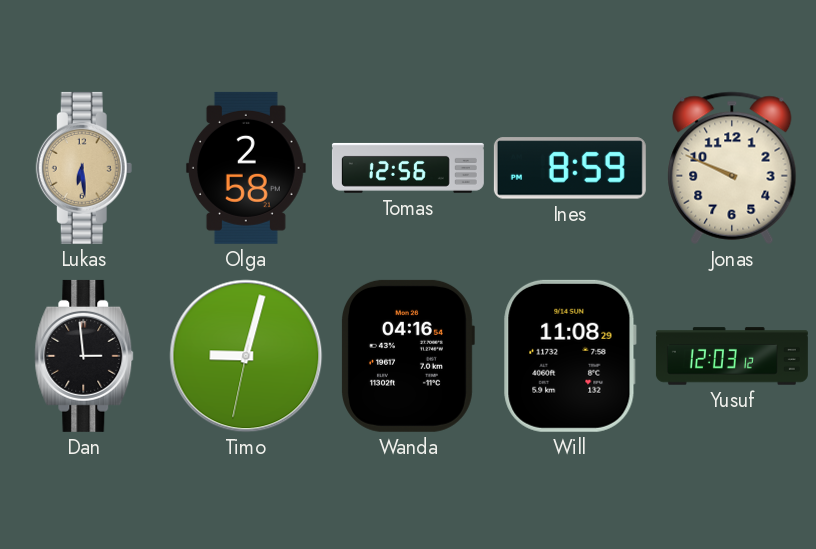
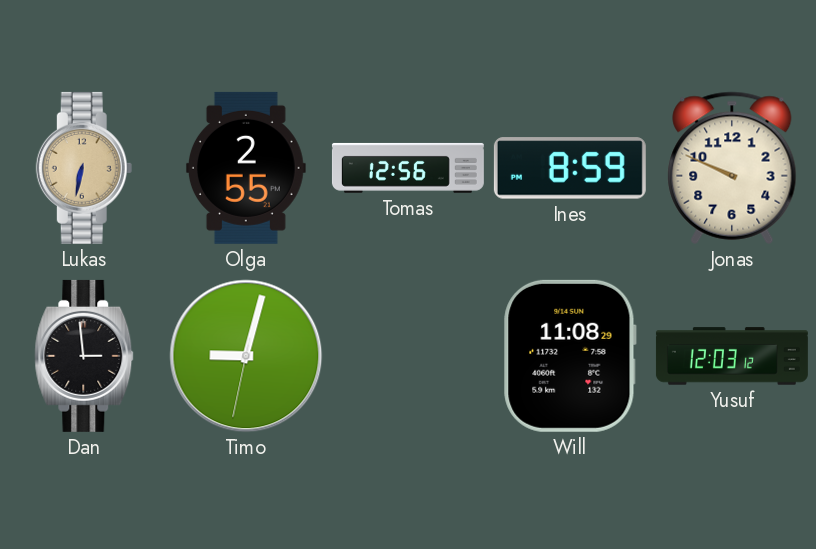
Lukas: 6:29 -> 6:32 (84, 168)
Olga: 2:58 -> 2:55 (246, 168)
Wanda: 04:16 -> none (408, 356)
